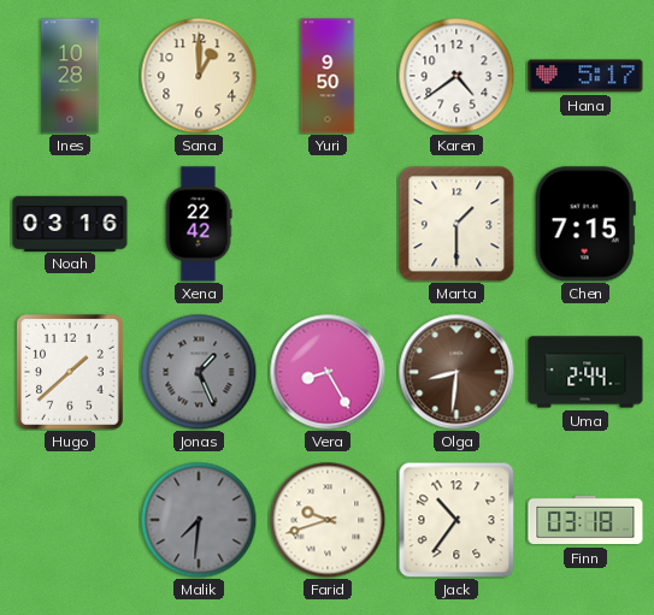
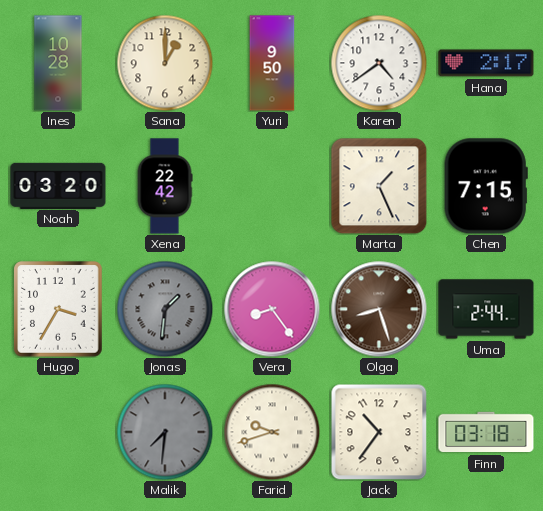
Hana: 5:17 -> 2:17 (486, 63)
Noah: 03:16 -> 03:20 (58, 185)
Marta: 1:30 -> 1:26 (379, 186)
Hugo: 1:38 -> 3:35 (58, 309)
Jonas: 1:26 -> 1:31 (165, 309)
Vera: 8:25 -> 8:24 (272, 309)
Olga: 8:31 -> 8:27 (379, 309)
